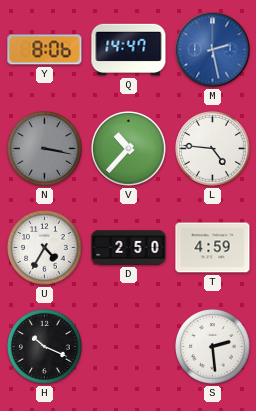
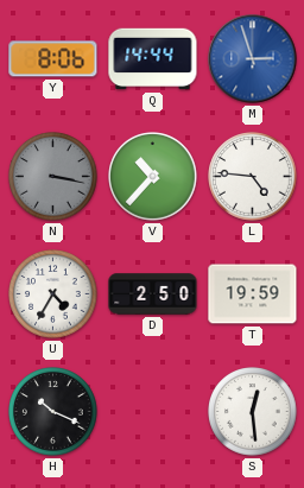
Q: 14:47 -> 14:44 (153, 59)
M: 2:28 -> 2:57 (253, 59)
T: 4:59 -> 19:59 (253, 294)
S: 2:29 -> 12:29 (253, 412)
